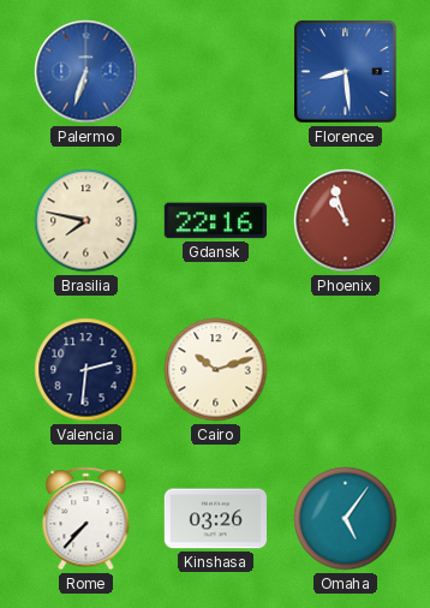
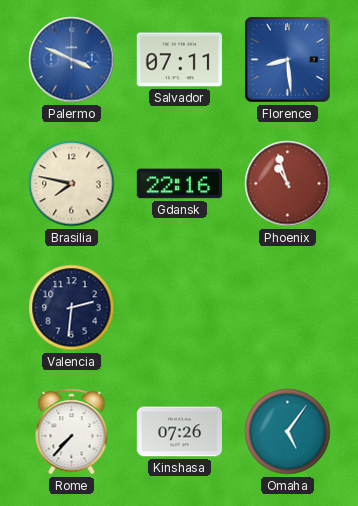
Palermo: 6:33 -> 3:49 (72, 60)
Salvador: none -> 07:11 (179, 60)
Cairo: 10:12 -> none (216, 370)
Kinshasa: 03:26 -> 07:26 (179, 432)
